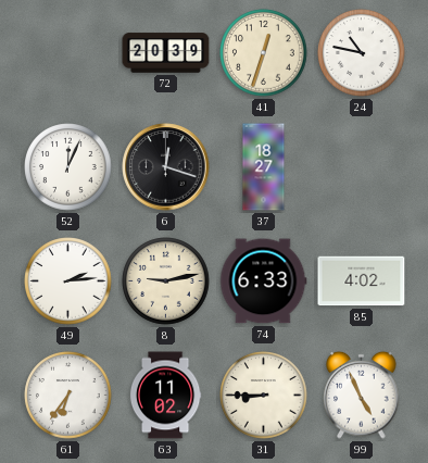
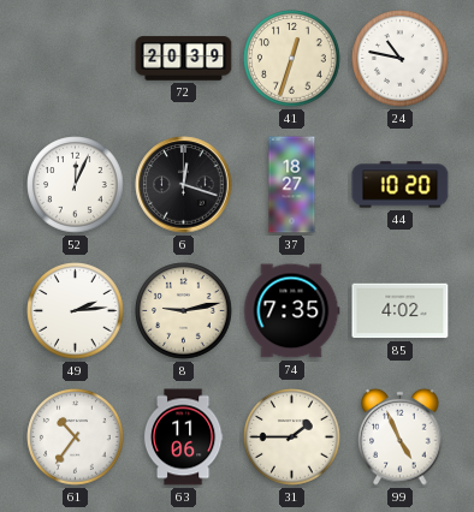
44: none -> 10:20 (401, 185)
74: 6:33 -> 7:35 (292, 311)
61: 6:36 -> 10:36 (76, 437)
63: 11:02 -> 11:06 (183, 437)
31: 8:45 -> 1:45 (292, 437)
